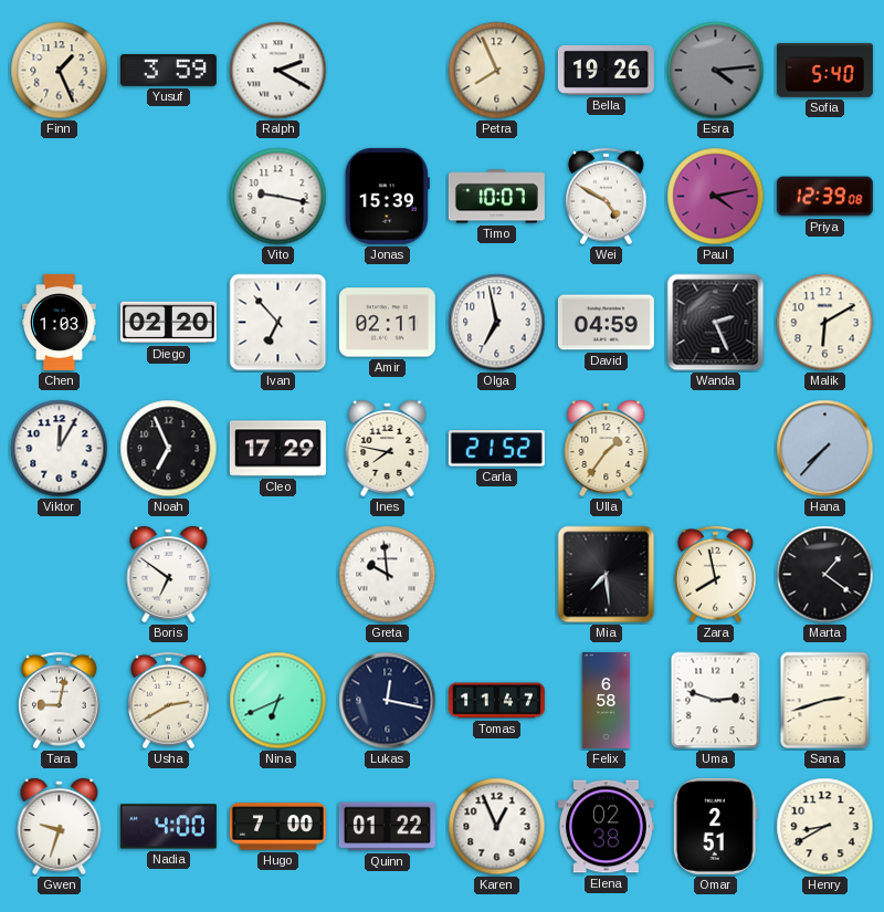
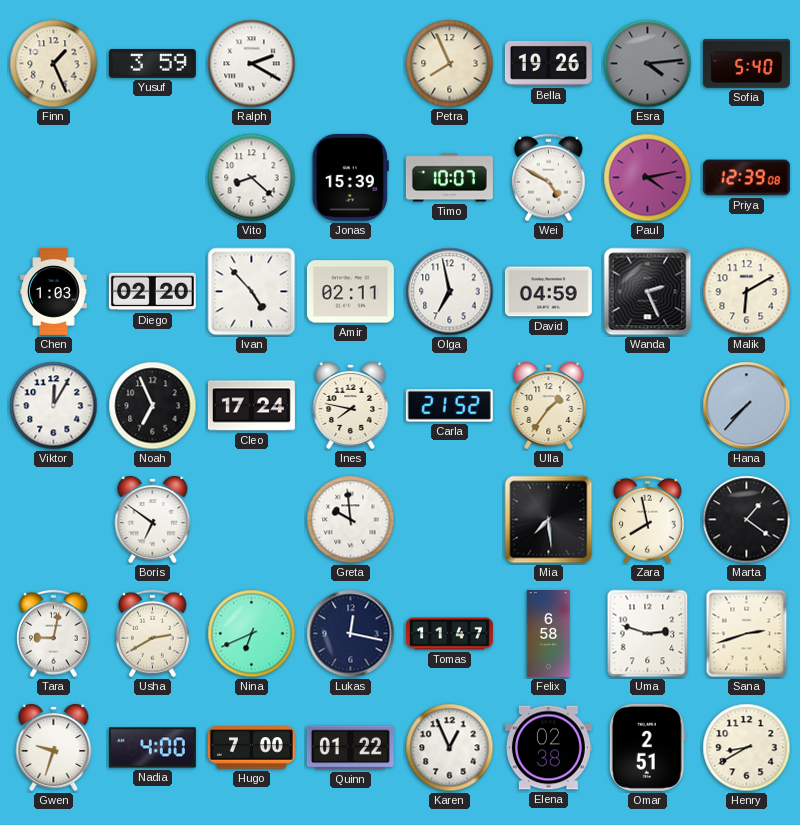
Vito: 9:17 -> 8:22 (252, 178)
Ivan: 6:53 -> 4:53 (252, 292)
Cleo: 17:29 -> 17:24 (251, 406)
